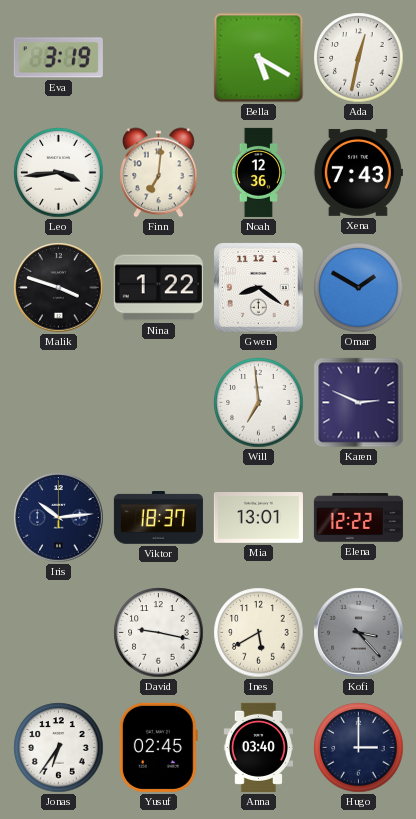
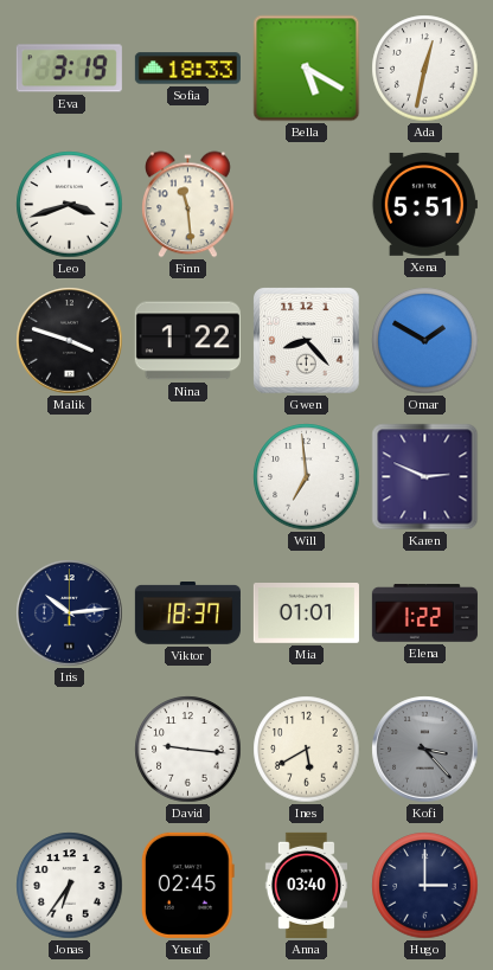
Sofia: none -> 18:33 (187, 69)
Leo: 3:44 -> 3:42 (70, 205)
Finn: 7:01 -> 11:29 (188, 205)
Noah: 12:36 -> none (258, 172)
Xena: 7:43 -> 5:51 (424, 204)
Gwen: 8:21 -> 8:23 (307, 341)
Mia: 13:01 -> 01:01 (306, 614)
Elena: 12:22 -> 1:22 (424, 614)
David: 9:17 -> 9:16 (188, 750)
